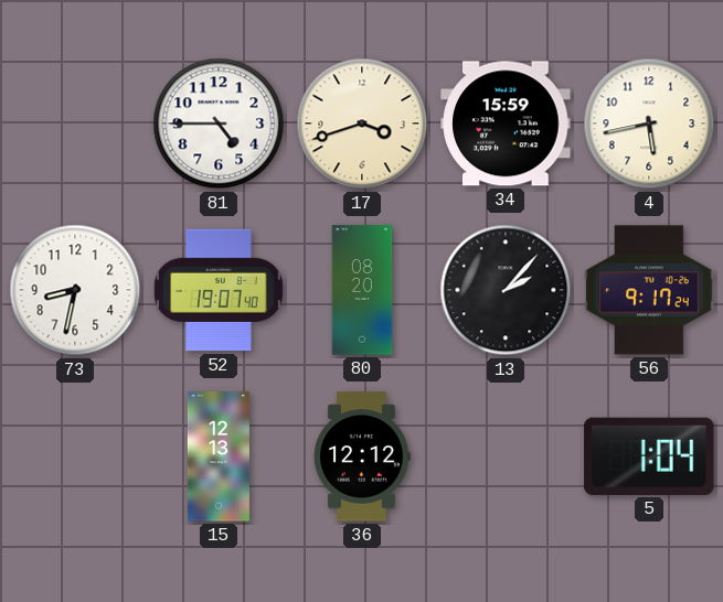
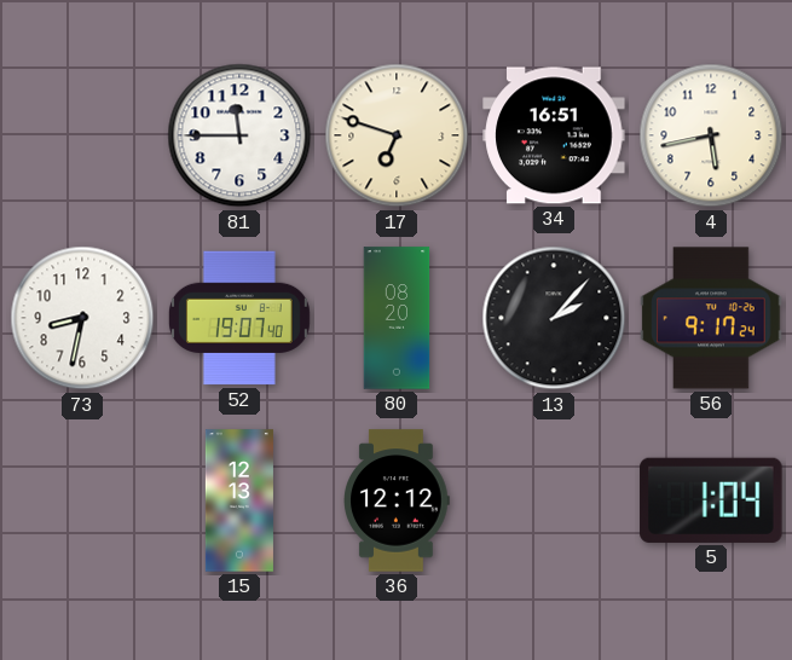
81: 4:45 -> 11:45 (239, 135)
17: 3:42 -> 6:48 (397, 135)
34: 15:59 -> 16:51 (554, 135)
